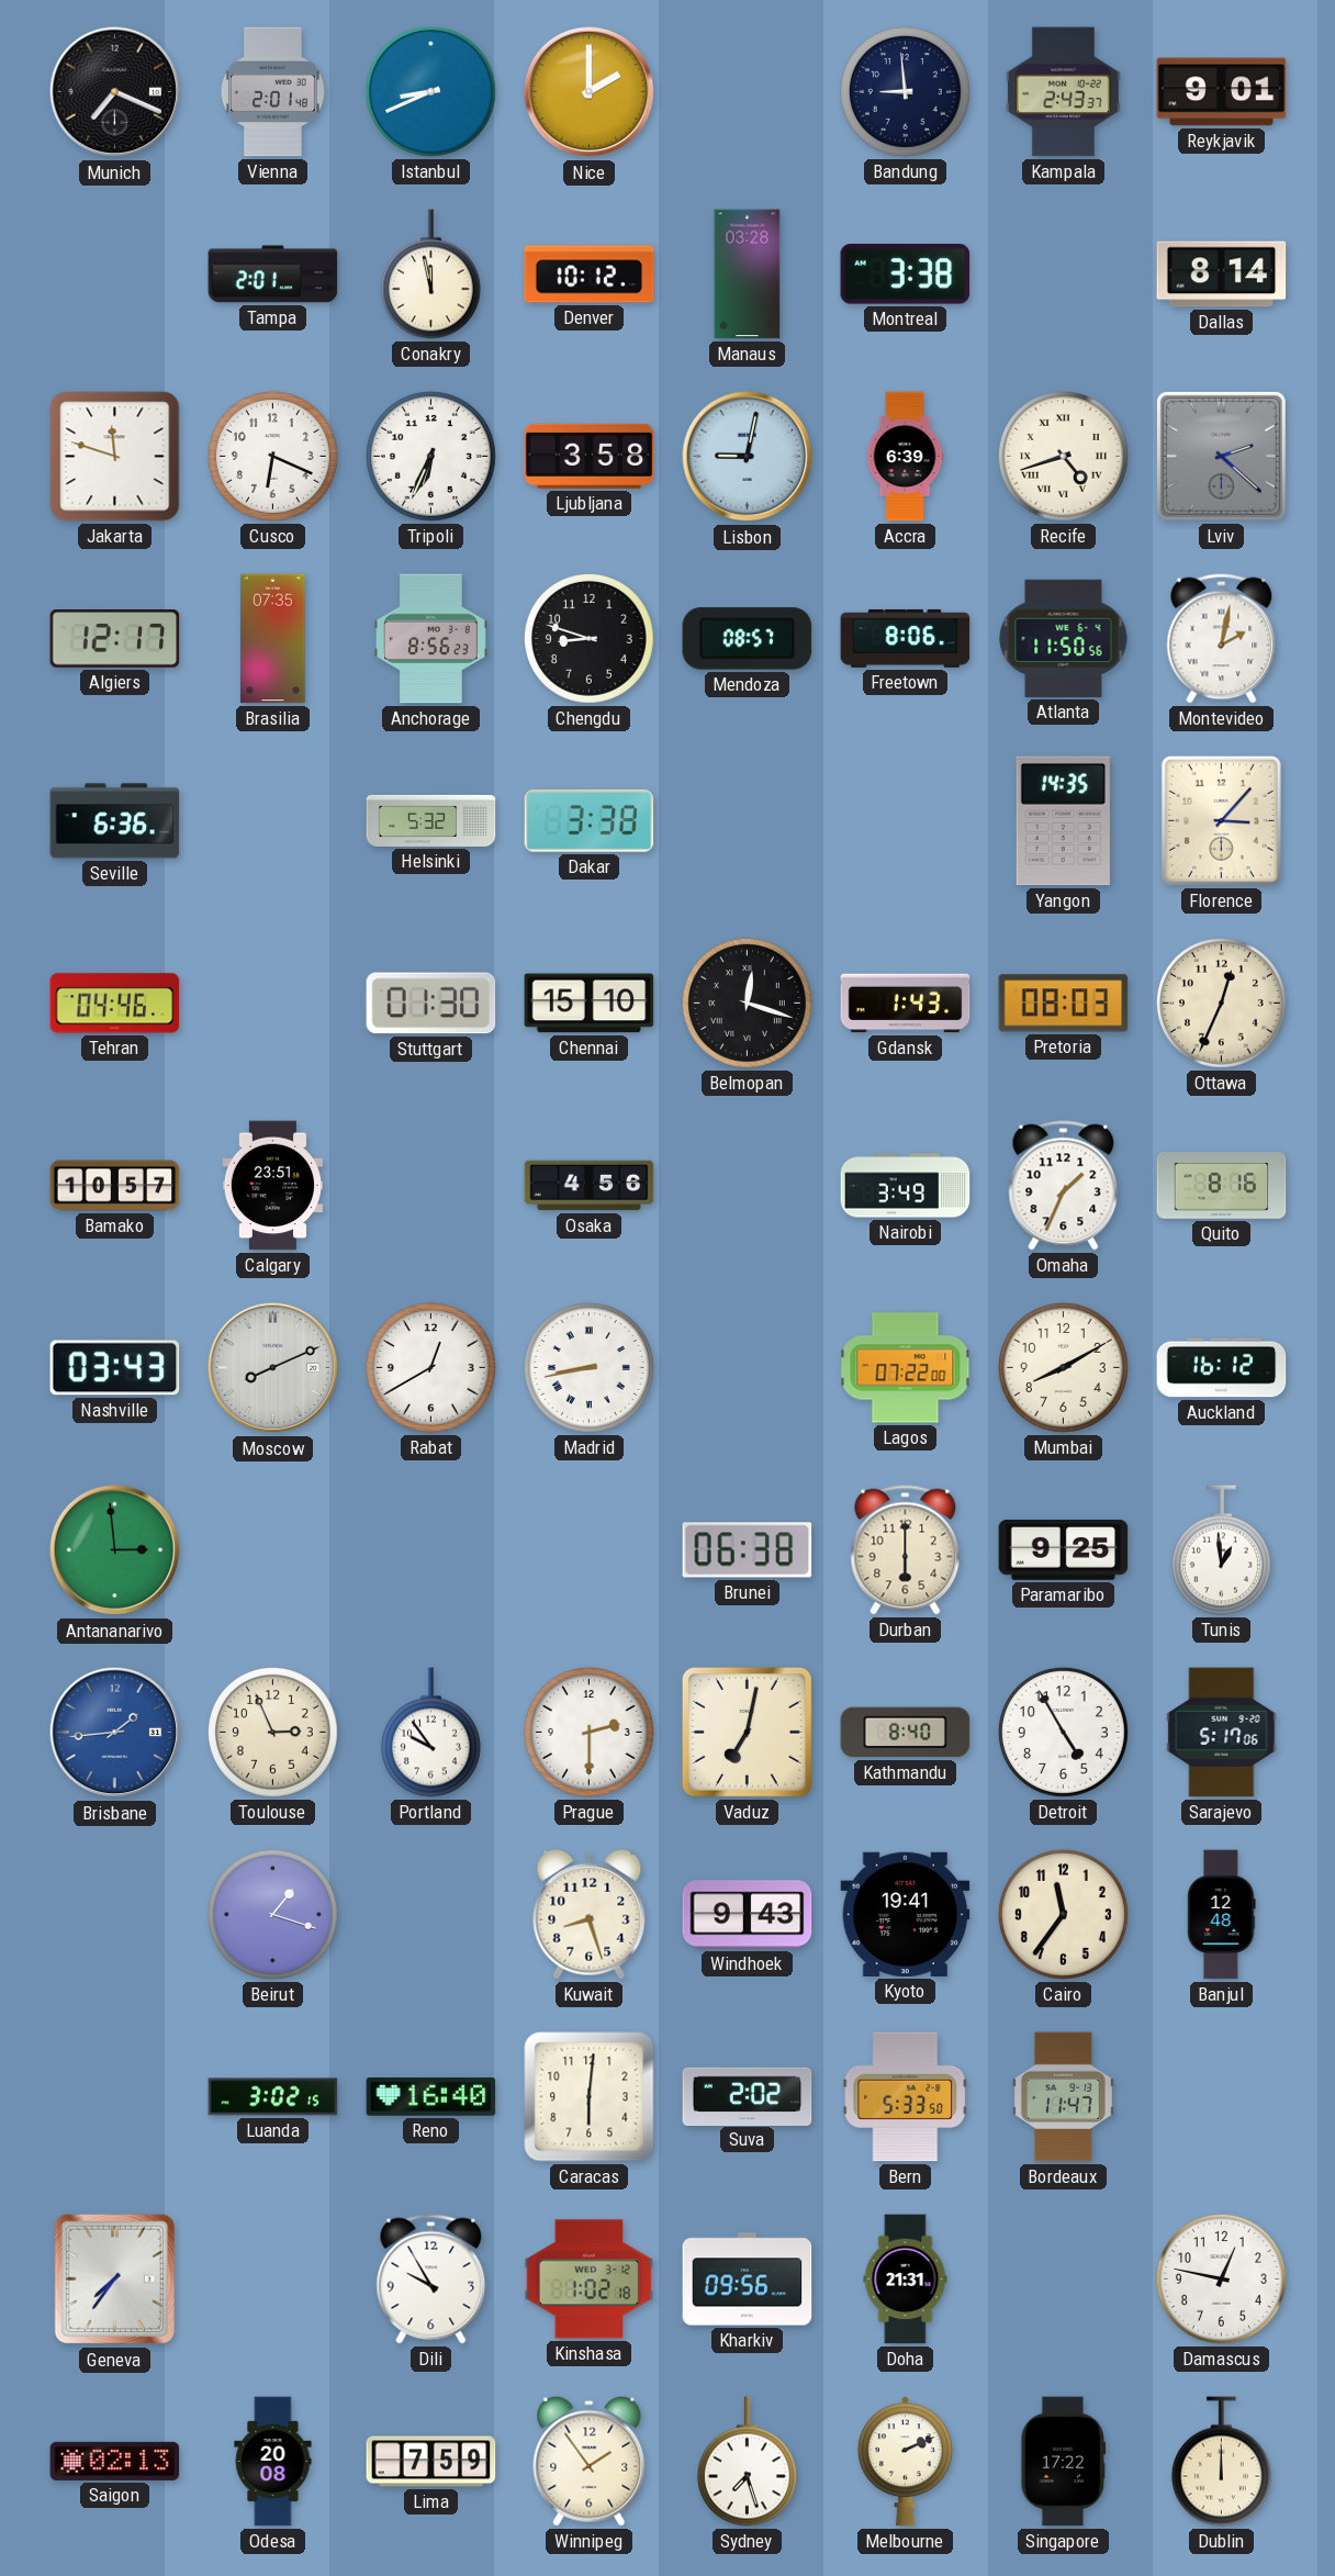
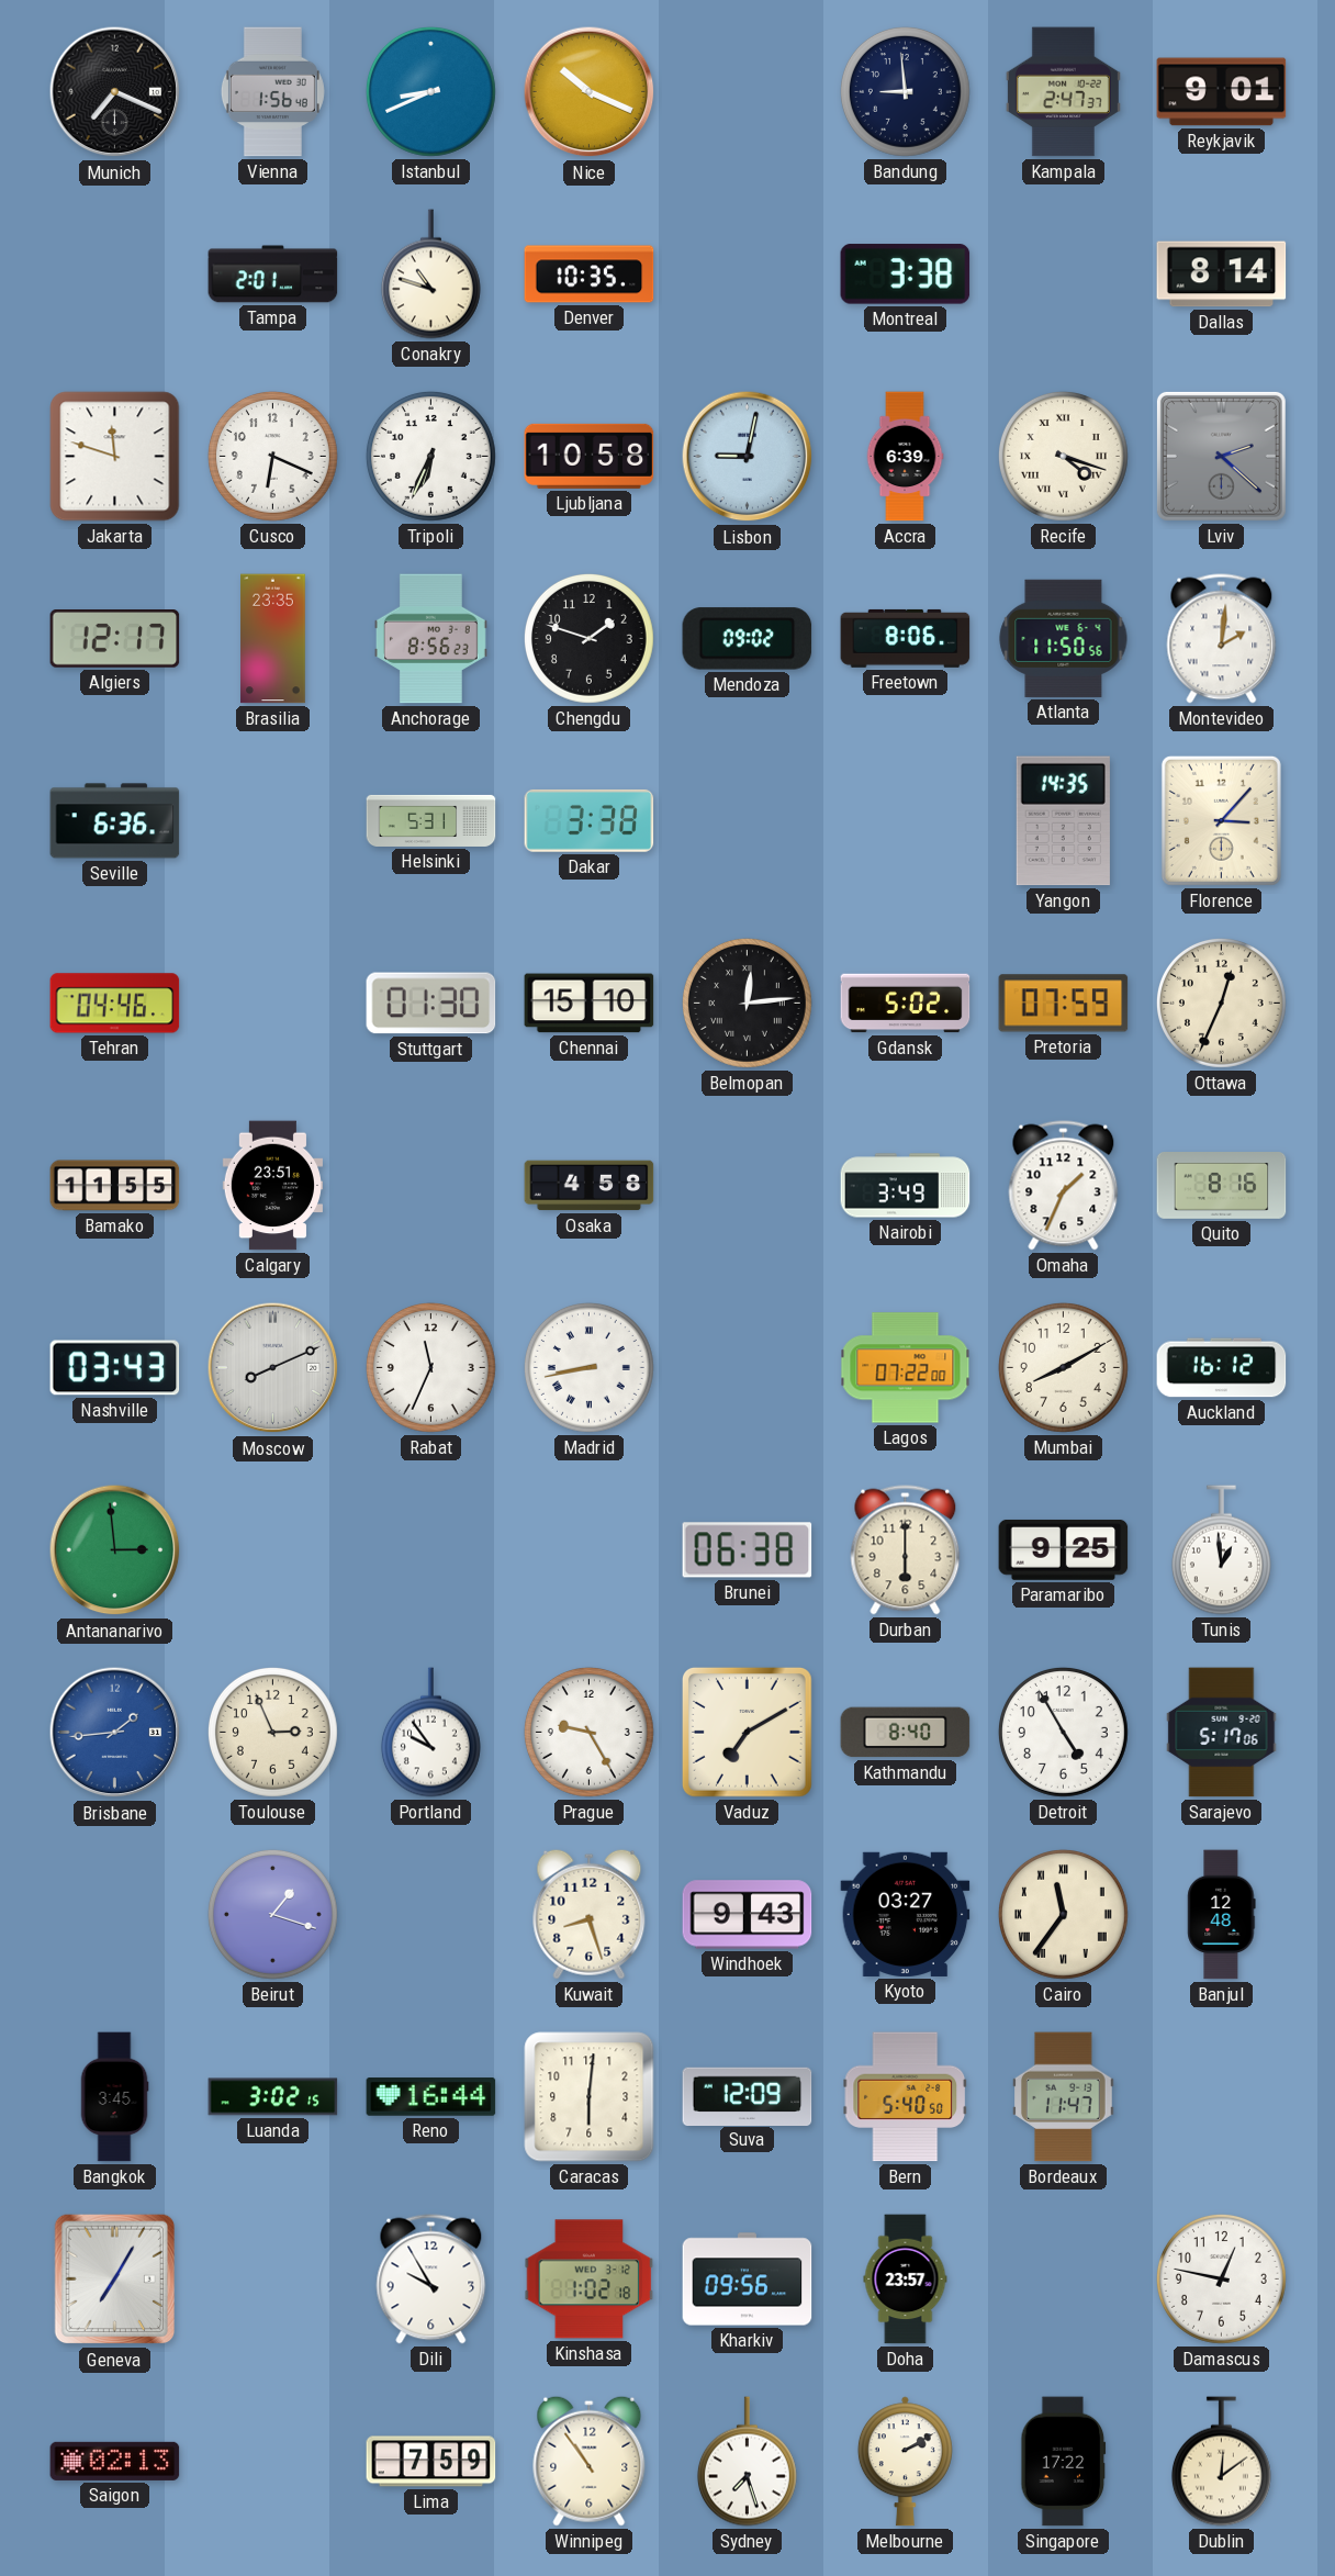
Vienna: 2:01 -> 1:56 (272, 92)
Nice: 2:00 -> 10:19 (590, 92)
Kampala: 2:43 -> 2:47 (1063, 92)
Conakry: 11:58 -> 10:48 (430, 275)
Denver: 10:12 -> 10:35 (590, 275)
Manaus: 03:28 -> none (748, 275)
Ljubljana: 3:58 -> 10:58 (590, 456)
Recife: 4:42 -> 4:18 (1063, 456)
Brasilia: 07:35 -> 23:35 (273, 639)
Chengdu: 8:48 -> 1:48 (588, 638)
Mendoza: 08:57 -> 09:02 (748, 639)
Montevideo: 2:02 -> 2:01 (1222, 639)
Helsinki: 5:32 -> 5:31 (431, 820)
Belmopan: 12:18 -> 12:14 (747, 1003)
Gdansk: 1:43 -> 5:02 (906, 1004)
Pretoria: 08:03 -> 07:59 (1064, 1004)
Bamako: 10:57 -> 11:55 (115, 1186)
Osaka: 4:56 -> 4:58 (590, 1186)
Rabat: 12:40 -> 11:34 (430, 1367)
Prague: 2:30 -> 9:25 (588, 1732)
Vaduz: 7:02 -> 7:10 (747, 1732)
Kyoto: 19:41 -> 03:27 (906, 1914)
Cairo numerals: Arabic -> Roman (1063, 1914)
Bangkok: none -> 3:45 (114, 2097)
Reno: 16:40 -> 16:44 (431, 2097)
Suva: 2:02 -> 12:09 (748, 2096)
Bern: 5:33 -> 5:40 (906, 2097)
Geneva: 7:36 -> 7:05 (115, 2280)
Doha: 21:31 -> 23:57 (906, 2280)
Odesa: 20:08 -> none (273, 2462)
Winnipeg: 1:54 -> 10:54 (590, 2461)
Melbourne: 2:11 -> 2:10 (905, 2462)
Dublin: 12:00 -> 12:09 (1221, 2462)
